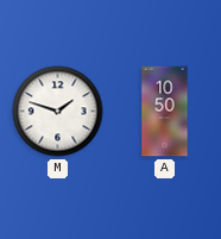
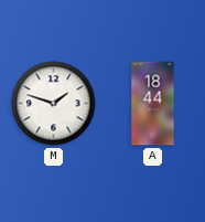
A: 10:50 -> 18:44 (153, 104)
